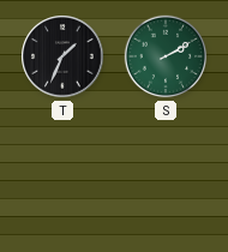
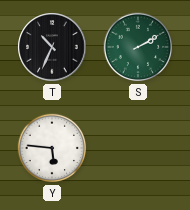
T: 1:34 -> 10:34 (52, 47)
Y: none -> 5:46 (52, 148)
